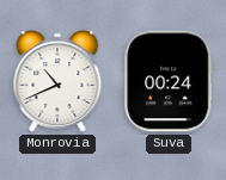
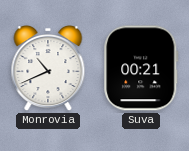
Suva: 00:24 -> 00:21 (141, 68)
